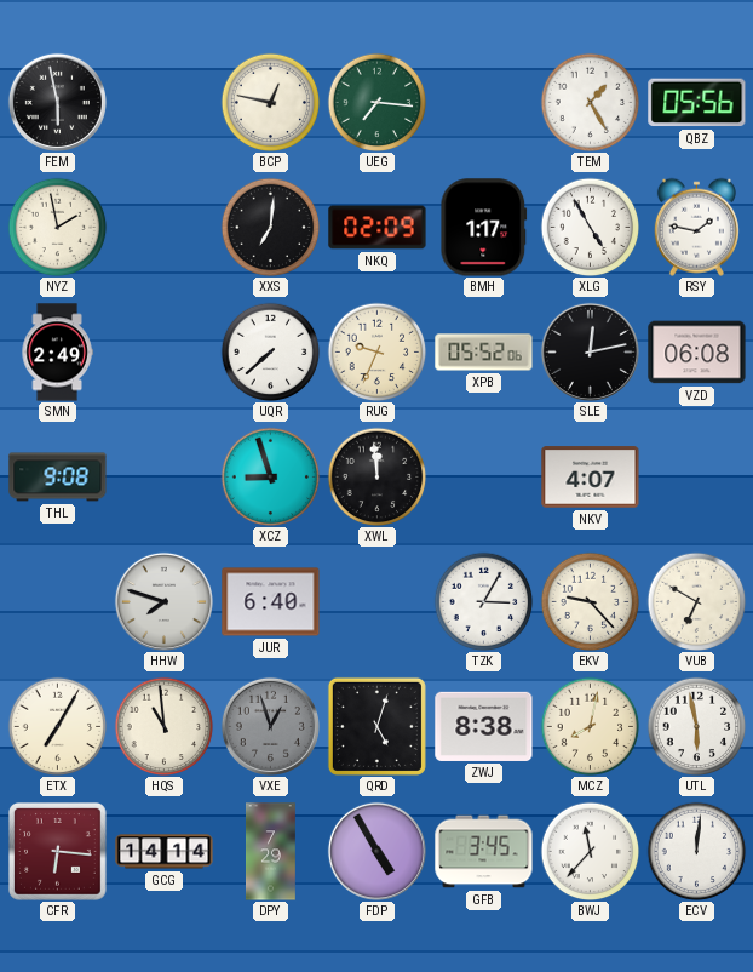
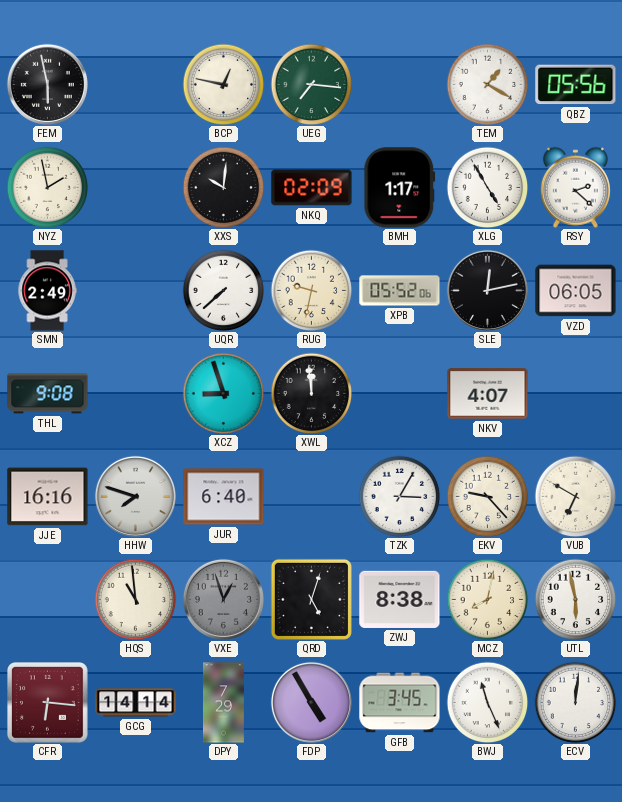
TEM: 1:25 -> 1:20 (487, 84)
XXS: 7:01 -> 10:01 (223, 187)
RSY: 1:47 -> 2:22 (575, 187)
RUG: 9:34 -> 9:32 (311, 290)
VZD: 06:08 -> 06:05 (576, 291)
JJE: none -> 16:16 (48, 497)
ETX: 7:05 -> none (57, 726)
BWJ: 11:37 -> 11:26 (487, 702)
